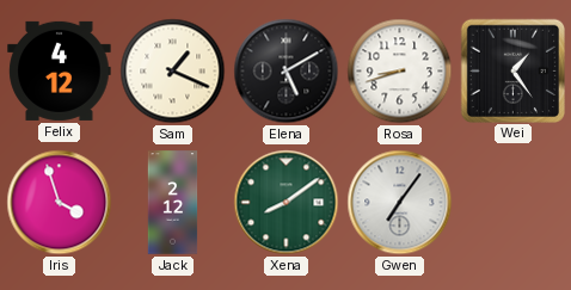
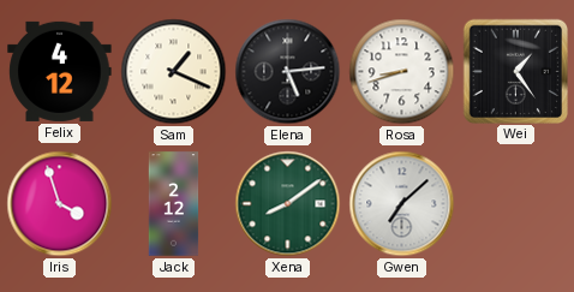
Elena: 5:10 -> 5:14 (288, 72)
Gwen: 7:06 -> 7:08 (402, 204)
